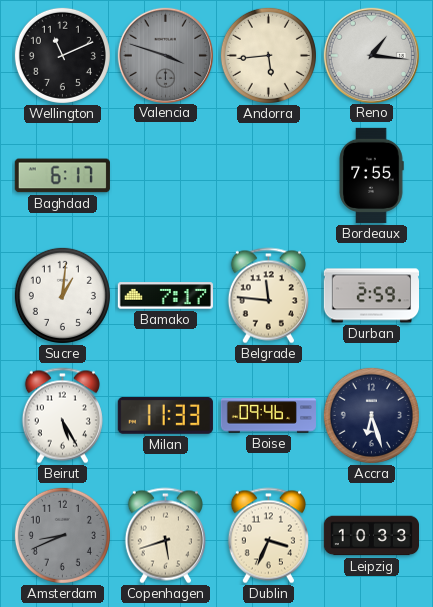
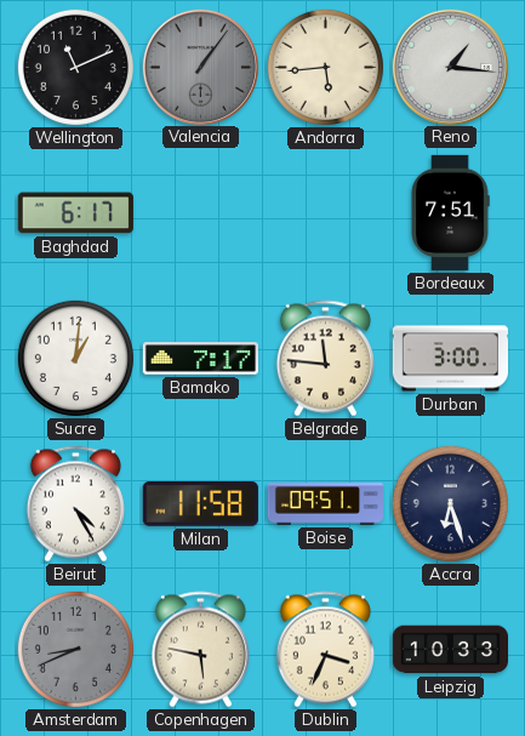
Valencia: 3:48 -> 1:06 (200, 67)
Bordeaux: 7:55 -> 7:51 (450, 212)
Durban: 2:59 -> 3:00 (450, 359)
Beirut: 5:25 -> 4:25 (75, 504)
Milan: 11:33 -> 11:58 (200, 503)
Boise: 09:46 -> 09:51 (325, 504)
Copenhagen: 5:42 -> 5:47 (200, 650)
